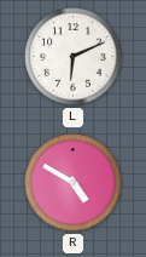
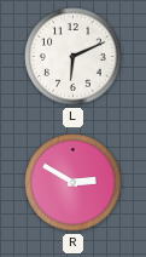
R: 4:50 -> 2:50 (74, 183)
